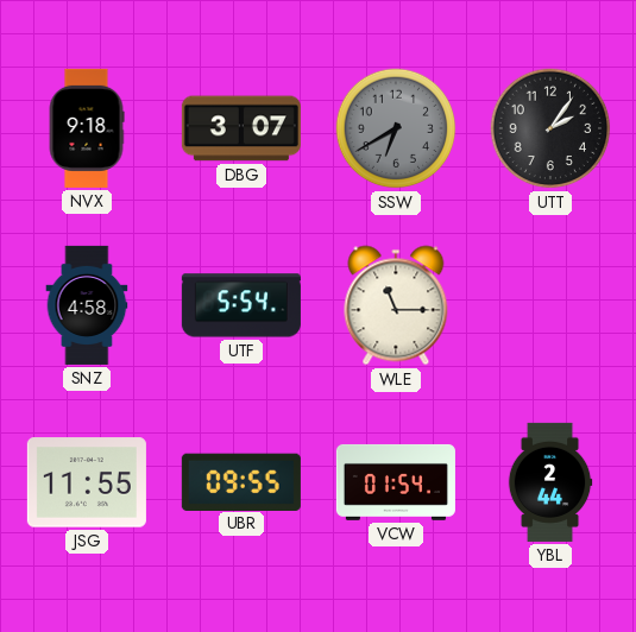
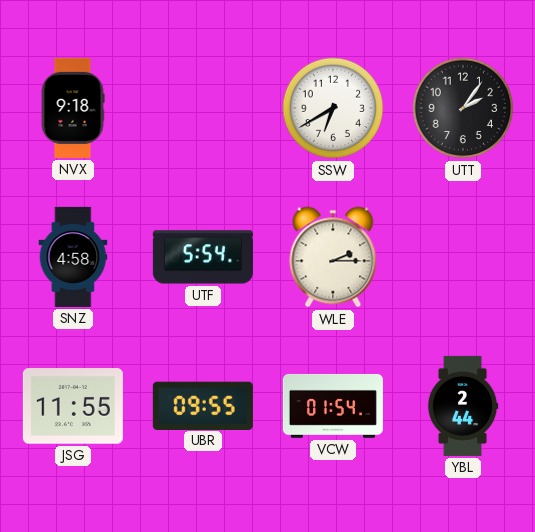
DBG: 3:07 -> none (241, 128)
SSW dial: grey -> white (333, 108)
WLE: 11:15 -> 2:15 (333, 257)
